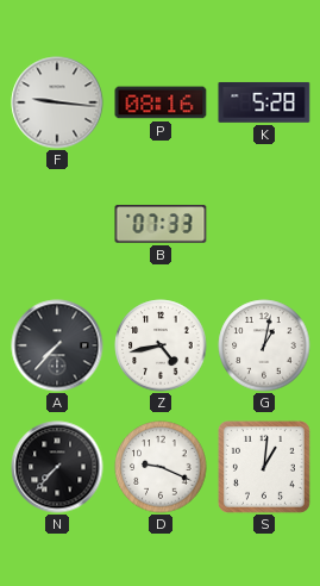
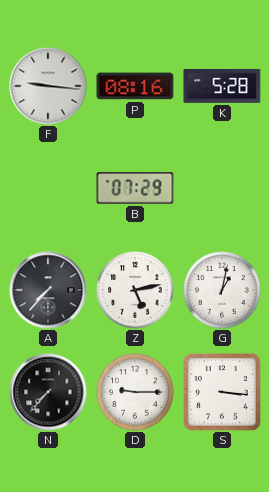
B: 07:33 -> 07:29 (135, 188)
Z: 4:43 -> 5:13 (135, 290)
D: 9:19 -> 9:15 (135, 392)
S: 1:01 -> 3:16 (222, 392)
